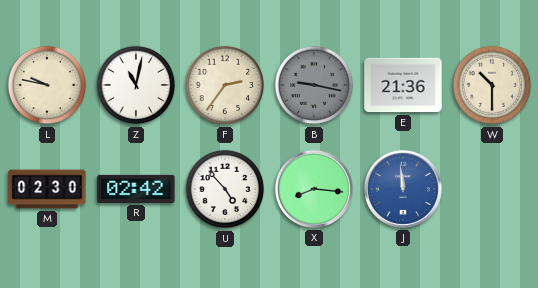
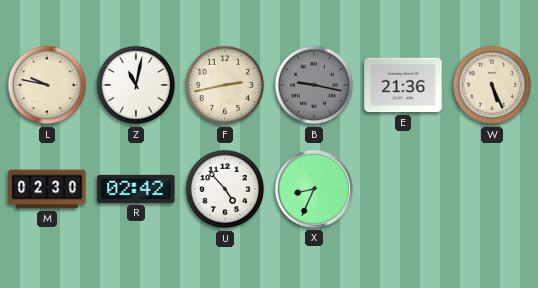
F: 2:36 -> 2:43 (225, 85)
W: 10:30 -> 5:26 (492, 85)
X: 8:16 -> 8:34 (314, 189)
J: 11:59 -> none (403, 189)
